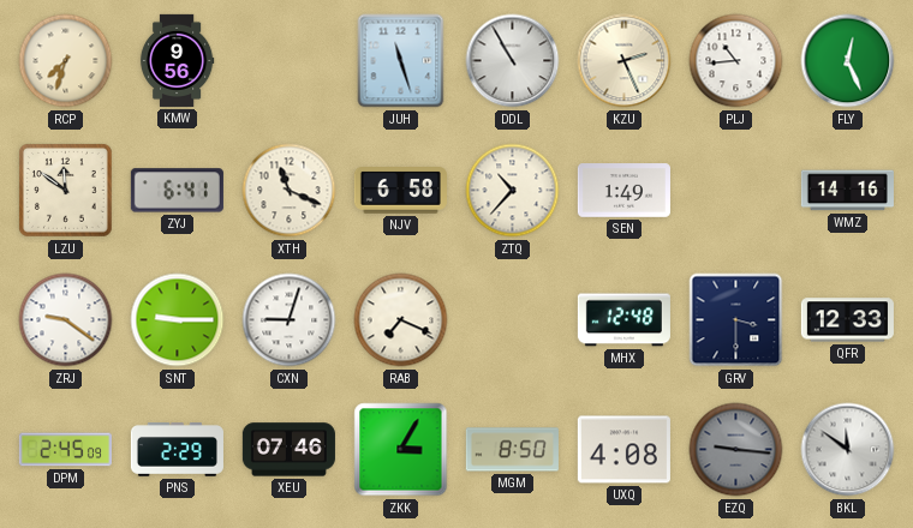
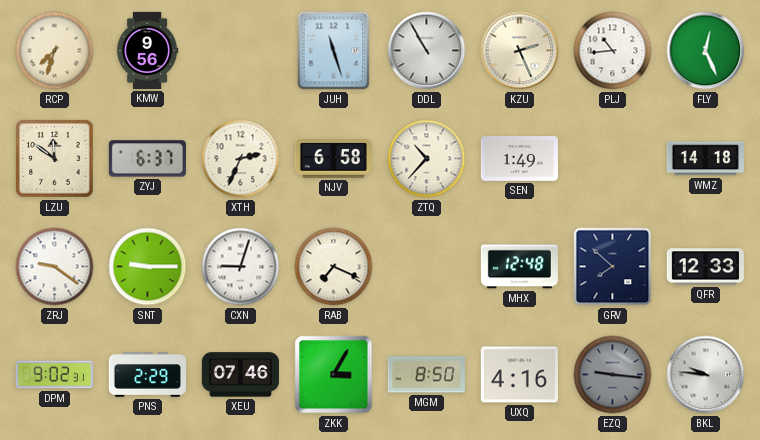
ZYJ: 6:41 -> 6:37 (147, 159)
XTH: 11:19 -> 2:34 (241, 159)
WMZ: 14:16 -> 14:18 (705, 159)
GRV: 3:30 -> 7:52 (613, 267)
DPM: 2:45 -> 9:02 (54, 375)
UXQ: 4:08 -> 4:16 (519, 375)
BKL: 11:51 -> 9:46 (706, 375)
